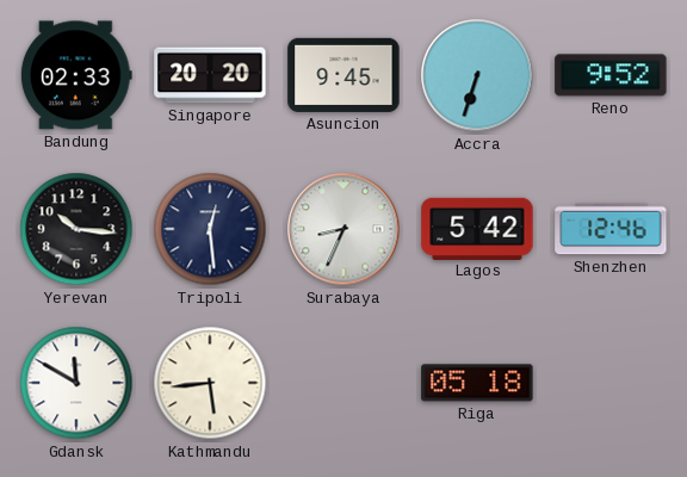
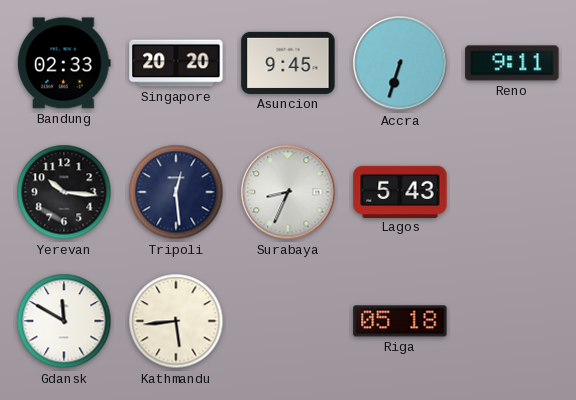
Reno: 9:52 -> 9:11 (512, 63)
Lagos: 5:42 -> 5:43 (400, 191)
Shenzhen: 12:46 -> none (611, 229)
